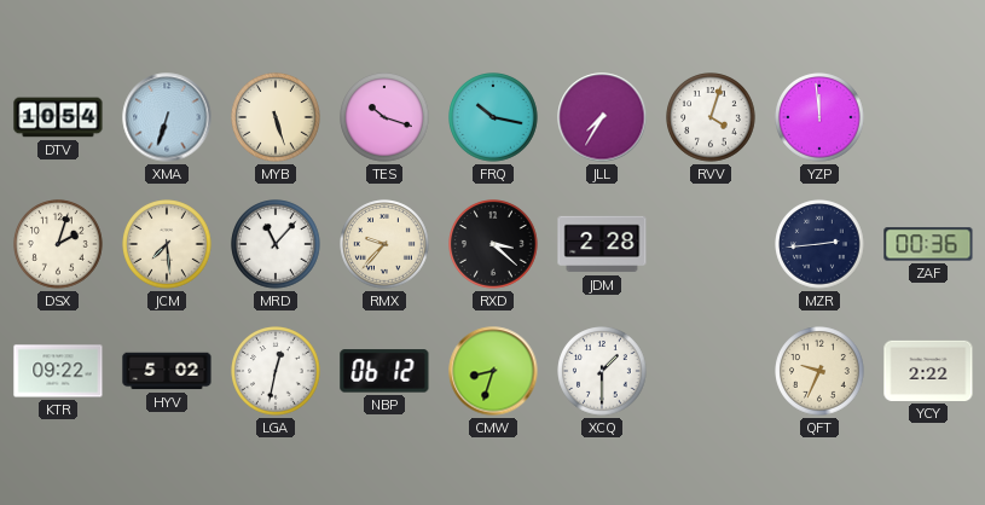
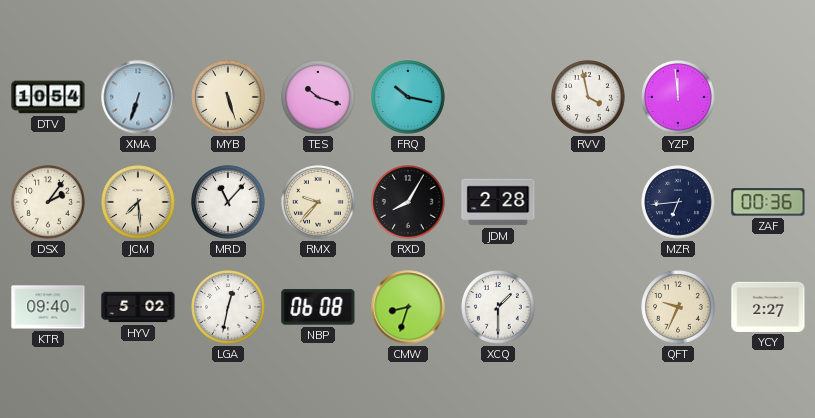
JLL: 7:35 -> none (602, 117)
RVV: 4:03 -> 3:58 (588, 97)
DSX: 2:03 -> 2:06 (48, 202)
RXD: 3:22 -> 8:05 (408, 202)
MZR: 2:44 -> 6:44 (678, 202)
KTR: 09:22 -> 09:40 (48, 307)
NBP: 06:12 -> 06:08 (318, 307)
YCY: 2:22 -> 2:27 (768, 307)
